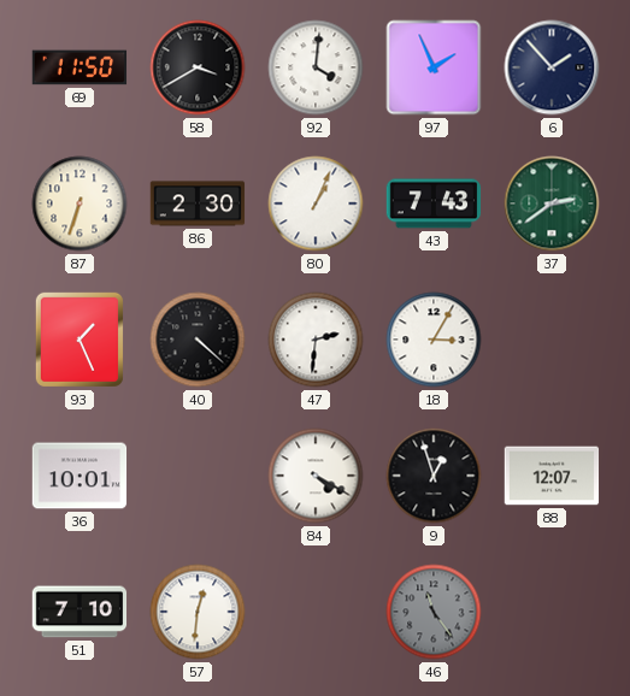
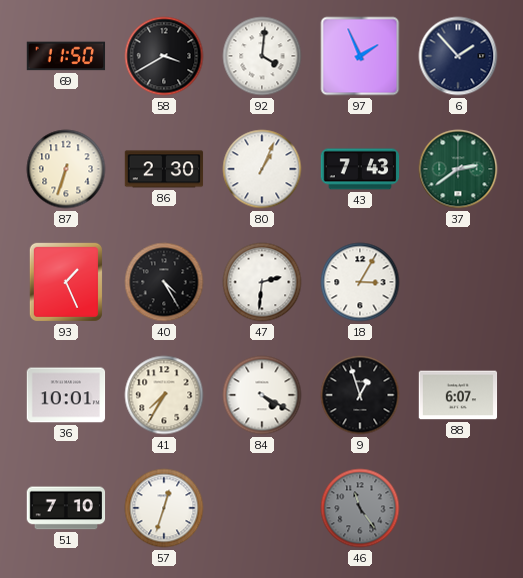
40: 4:22 -> 4:25 (164, 282)
41: none -> 7:35 (164, 395)
88: 12:07 -> 6:07 (458, 395)
57: 12:31 -> 12:33 (164, 508)
